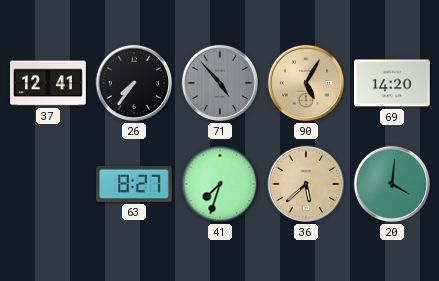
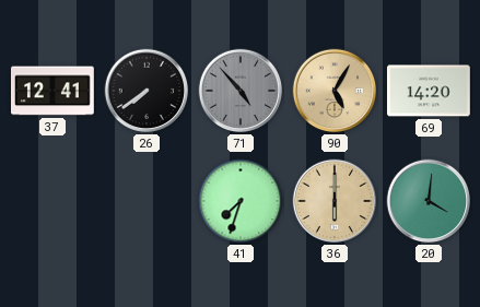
26: 7:36 -> 7:39 (147, 91)
63: 8:27 -> none (134, 184)
36: 5:38 -> 6:00 (335, 201)
